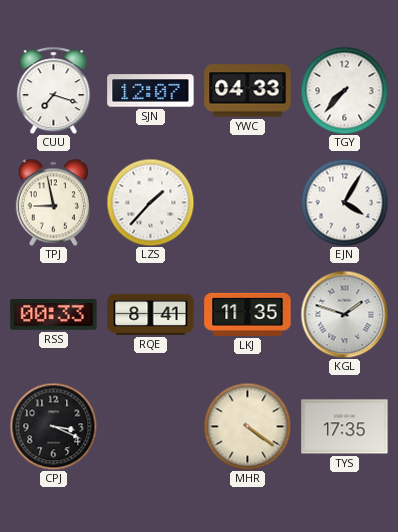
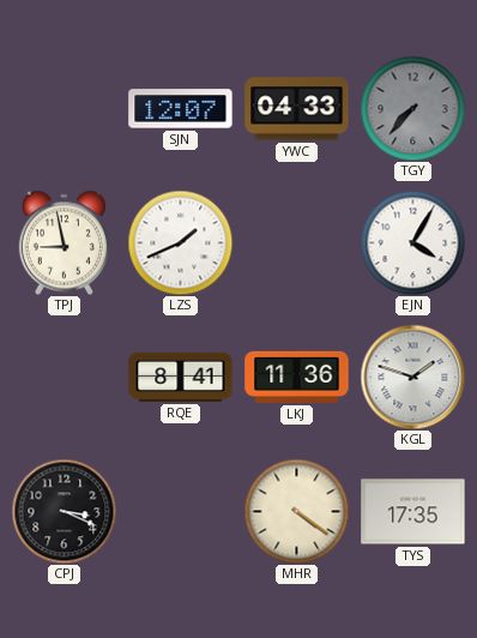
CUU: 7:18 -> none (54, 90)
TGY dial: white -> grey (412, 108)
LZS: 1:37 -> 1:41 (180, 242)
RSS: 00:33 -> none (54, 315)
LKJ: 11:35 -> 11:36 (297, 377)
